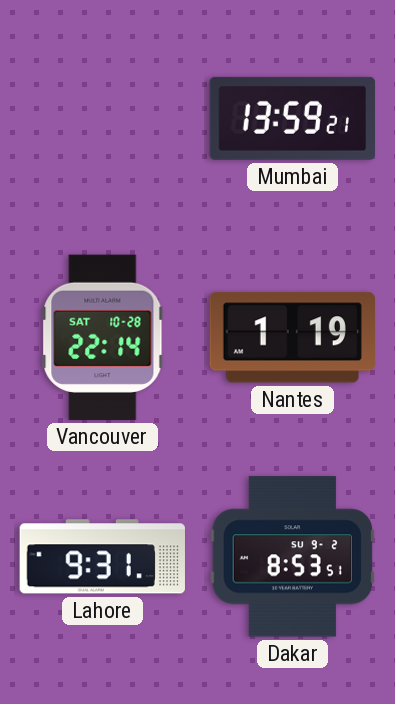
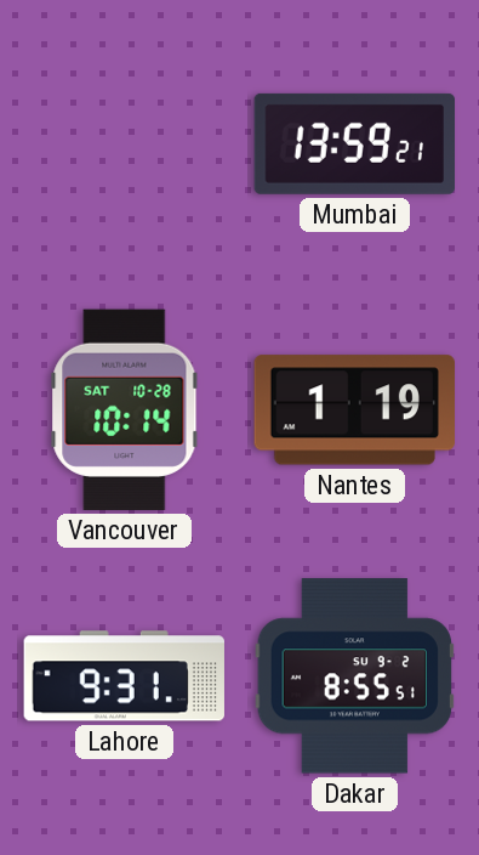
Vancouver: 22:14 -> 10:14 (125, 409)
Dakar: 8:53 -> 8:55 (354, 676)
